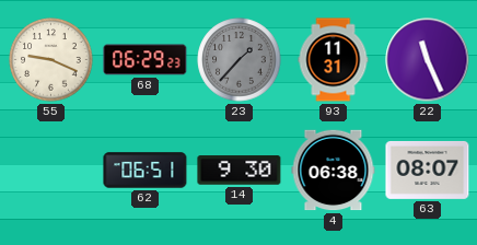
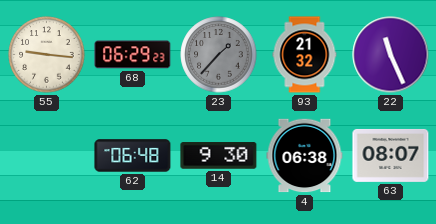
55: 9:19 -> 9:16 (47, 55)
93: 11:31 -> 21:32 (305, 55)
62: 06:51 -> 06:48 (133, 156)
